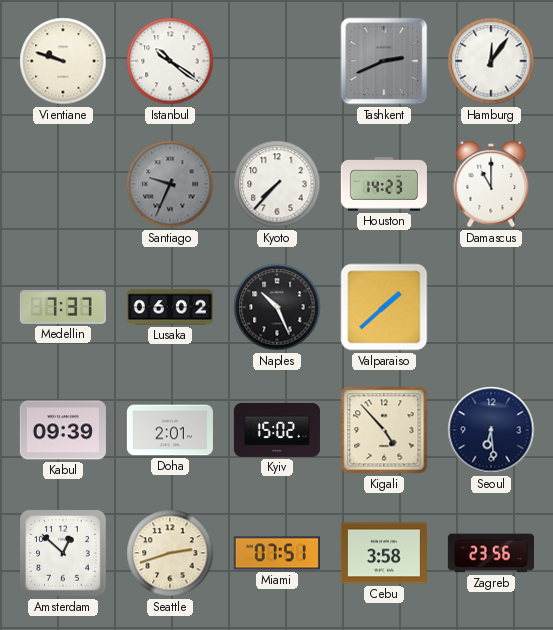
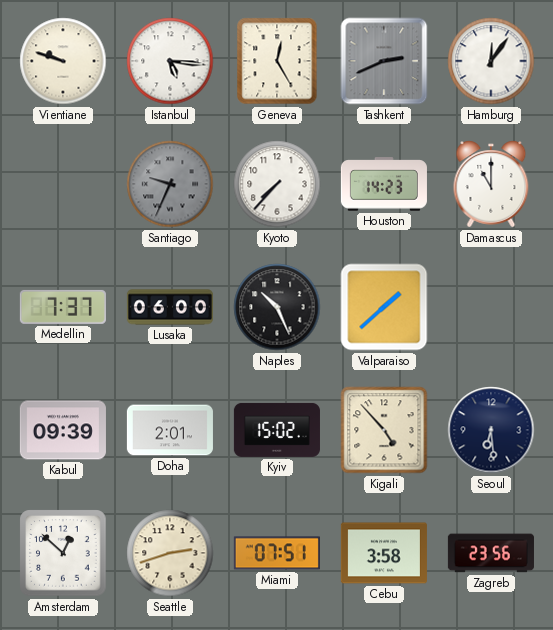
Istanbul: 10:21 -> 5:16 (170, 61)
Geneva: none -> 12:25 (277, 61)
Lusaka: 06:02 -> 06:00 (170, 307)
